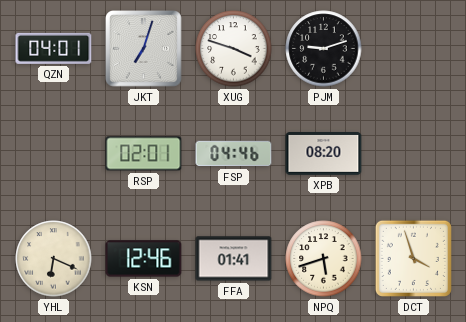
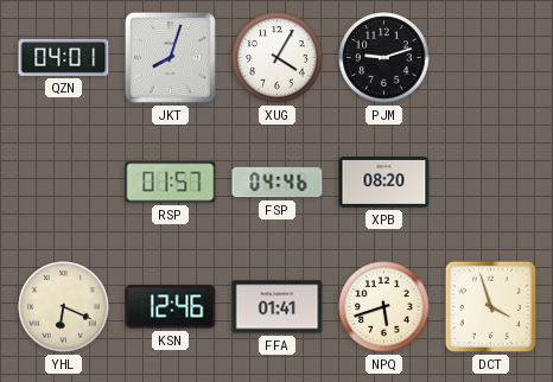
JKT: 7:03 -> 8:03 (171, 58)
XUG: 3:48 -> 4:05 (278, 58)
RSP: 02:01 -> 01:57 (171, 183)
